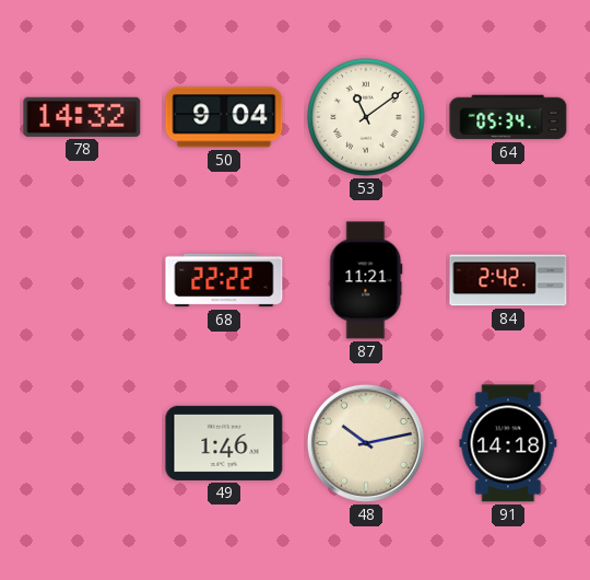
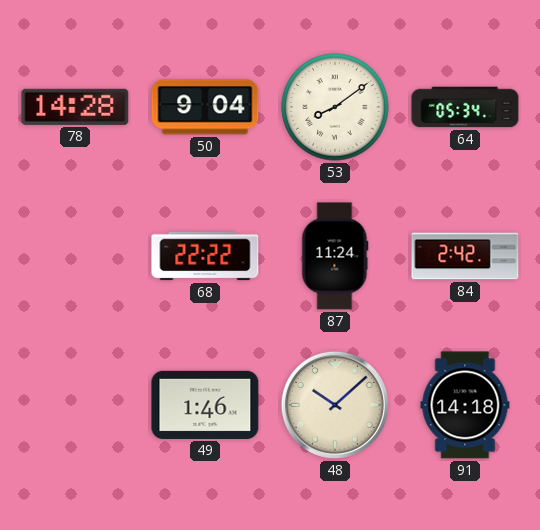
78: 14:32 -> 14:28 (75, 107)
53: 11:09 -> 8:09 (335, 107)
87: 11:21 -> 11:24 (335, 256)
48: 10:13 -> 10:08 (335, 405)
